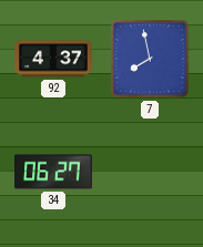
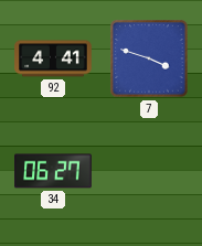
92: 4:37 -> 4:41 (53, 58)
7: 7:58 -> 3:48 (149, 58)
